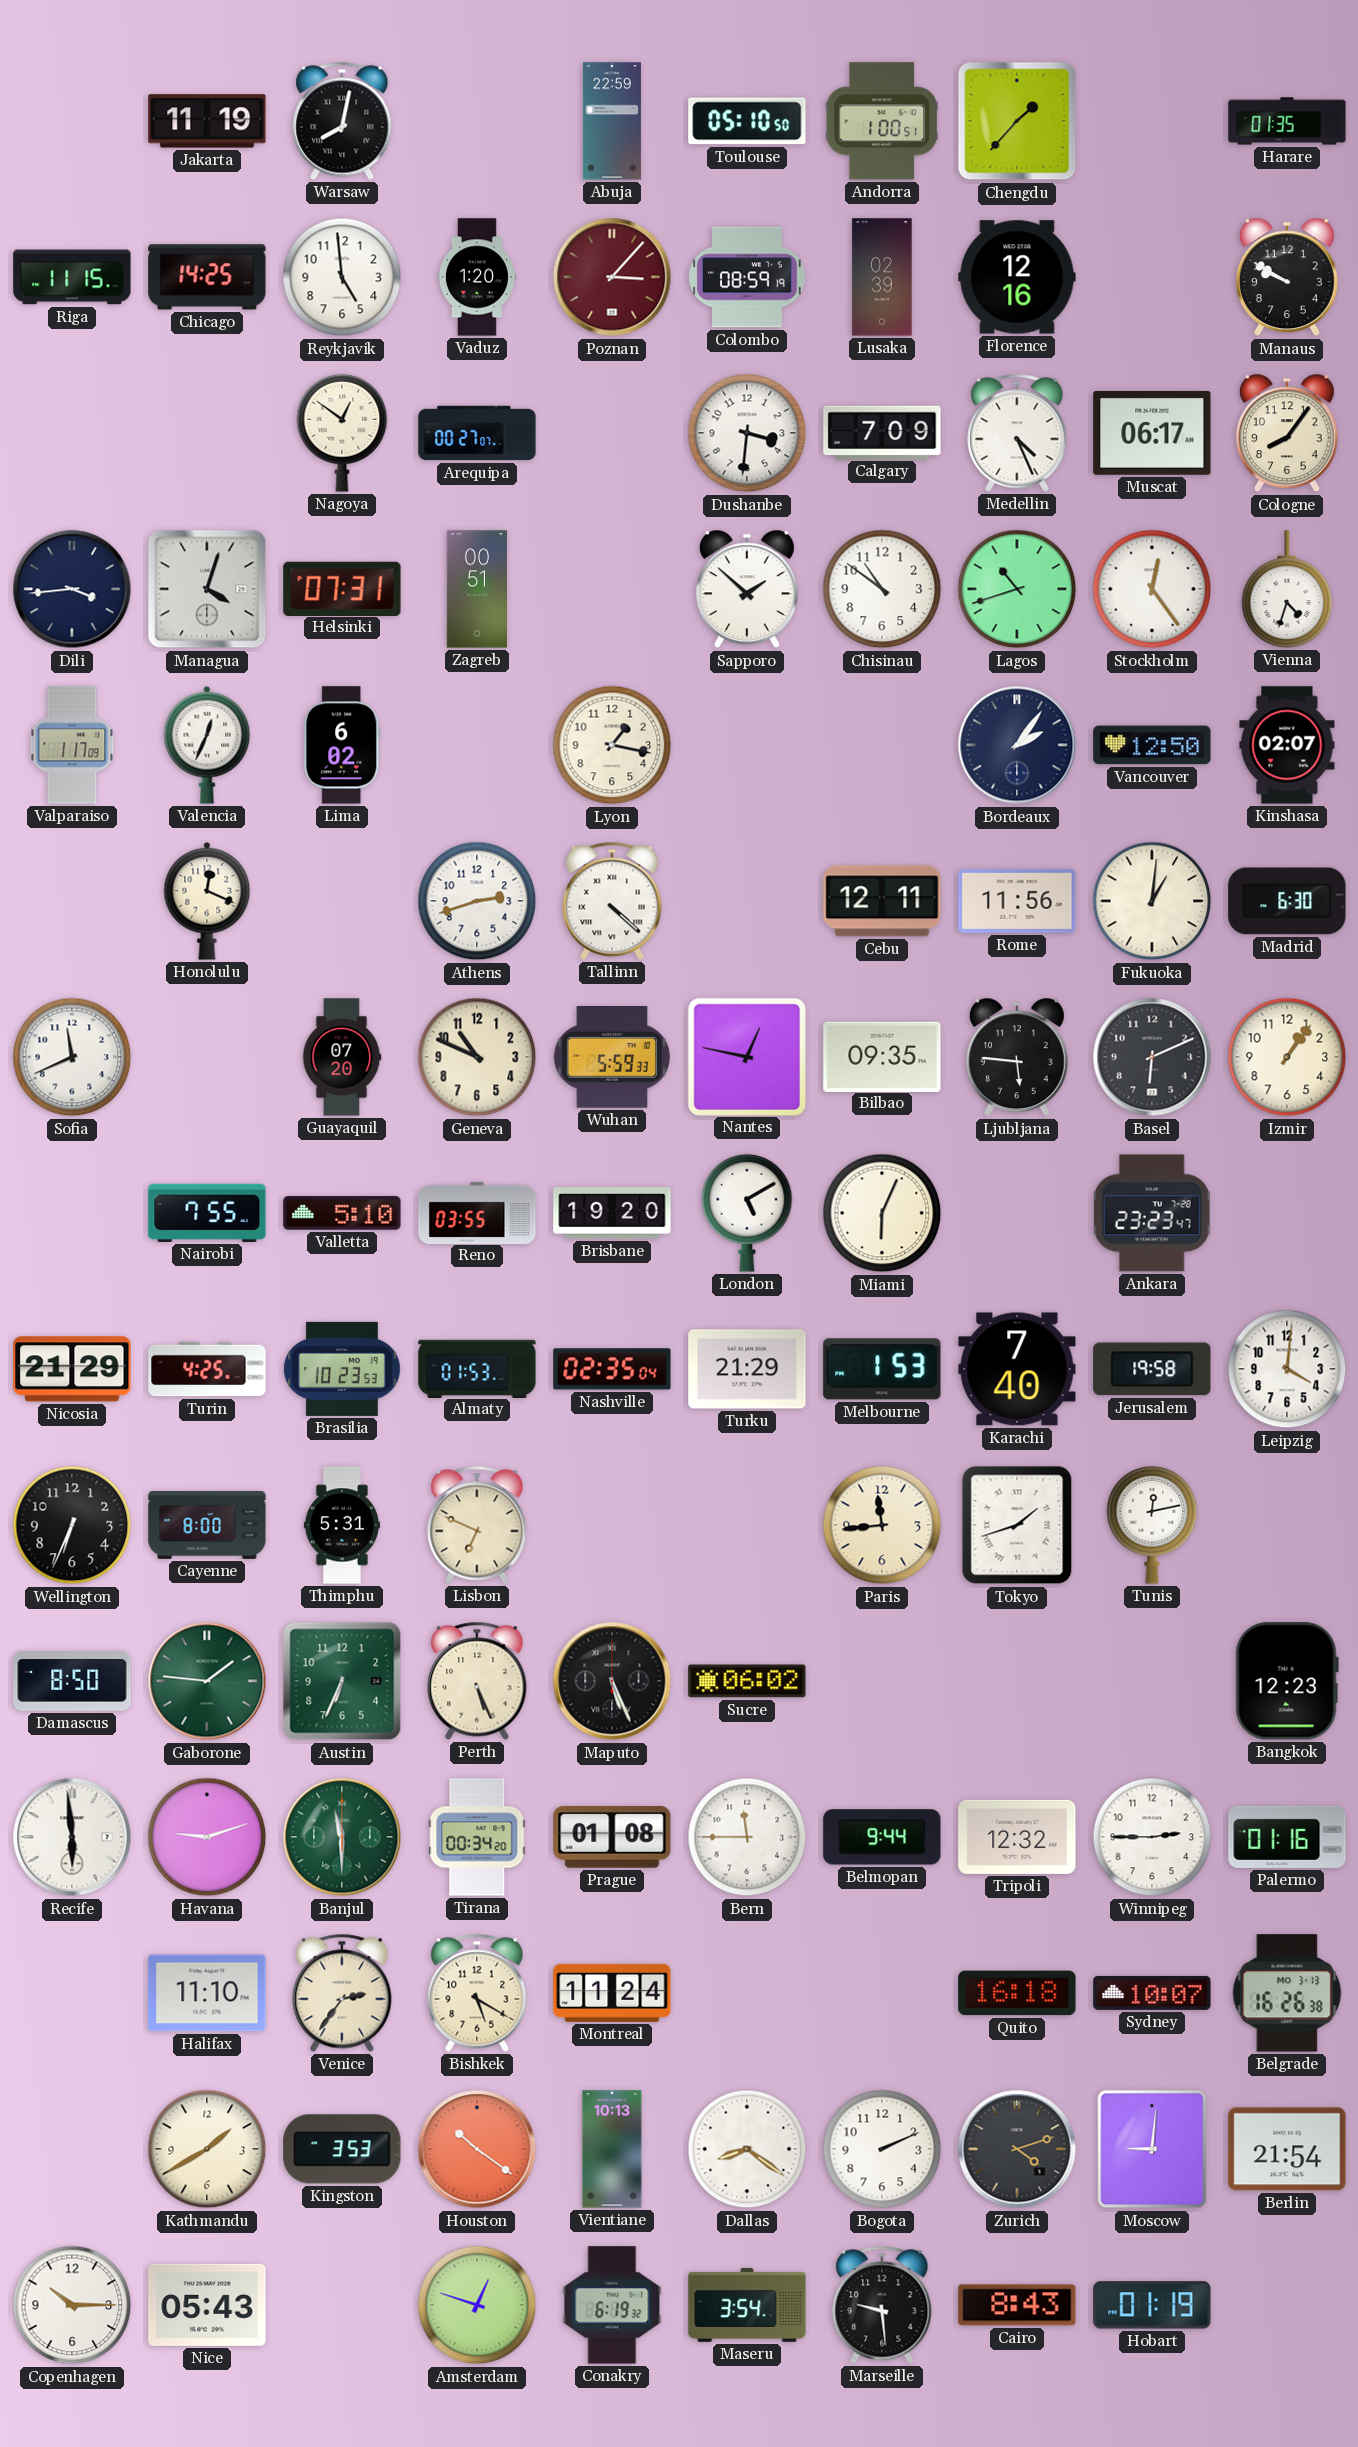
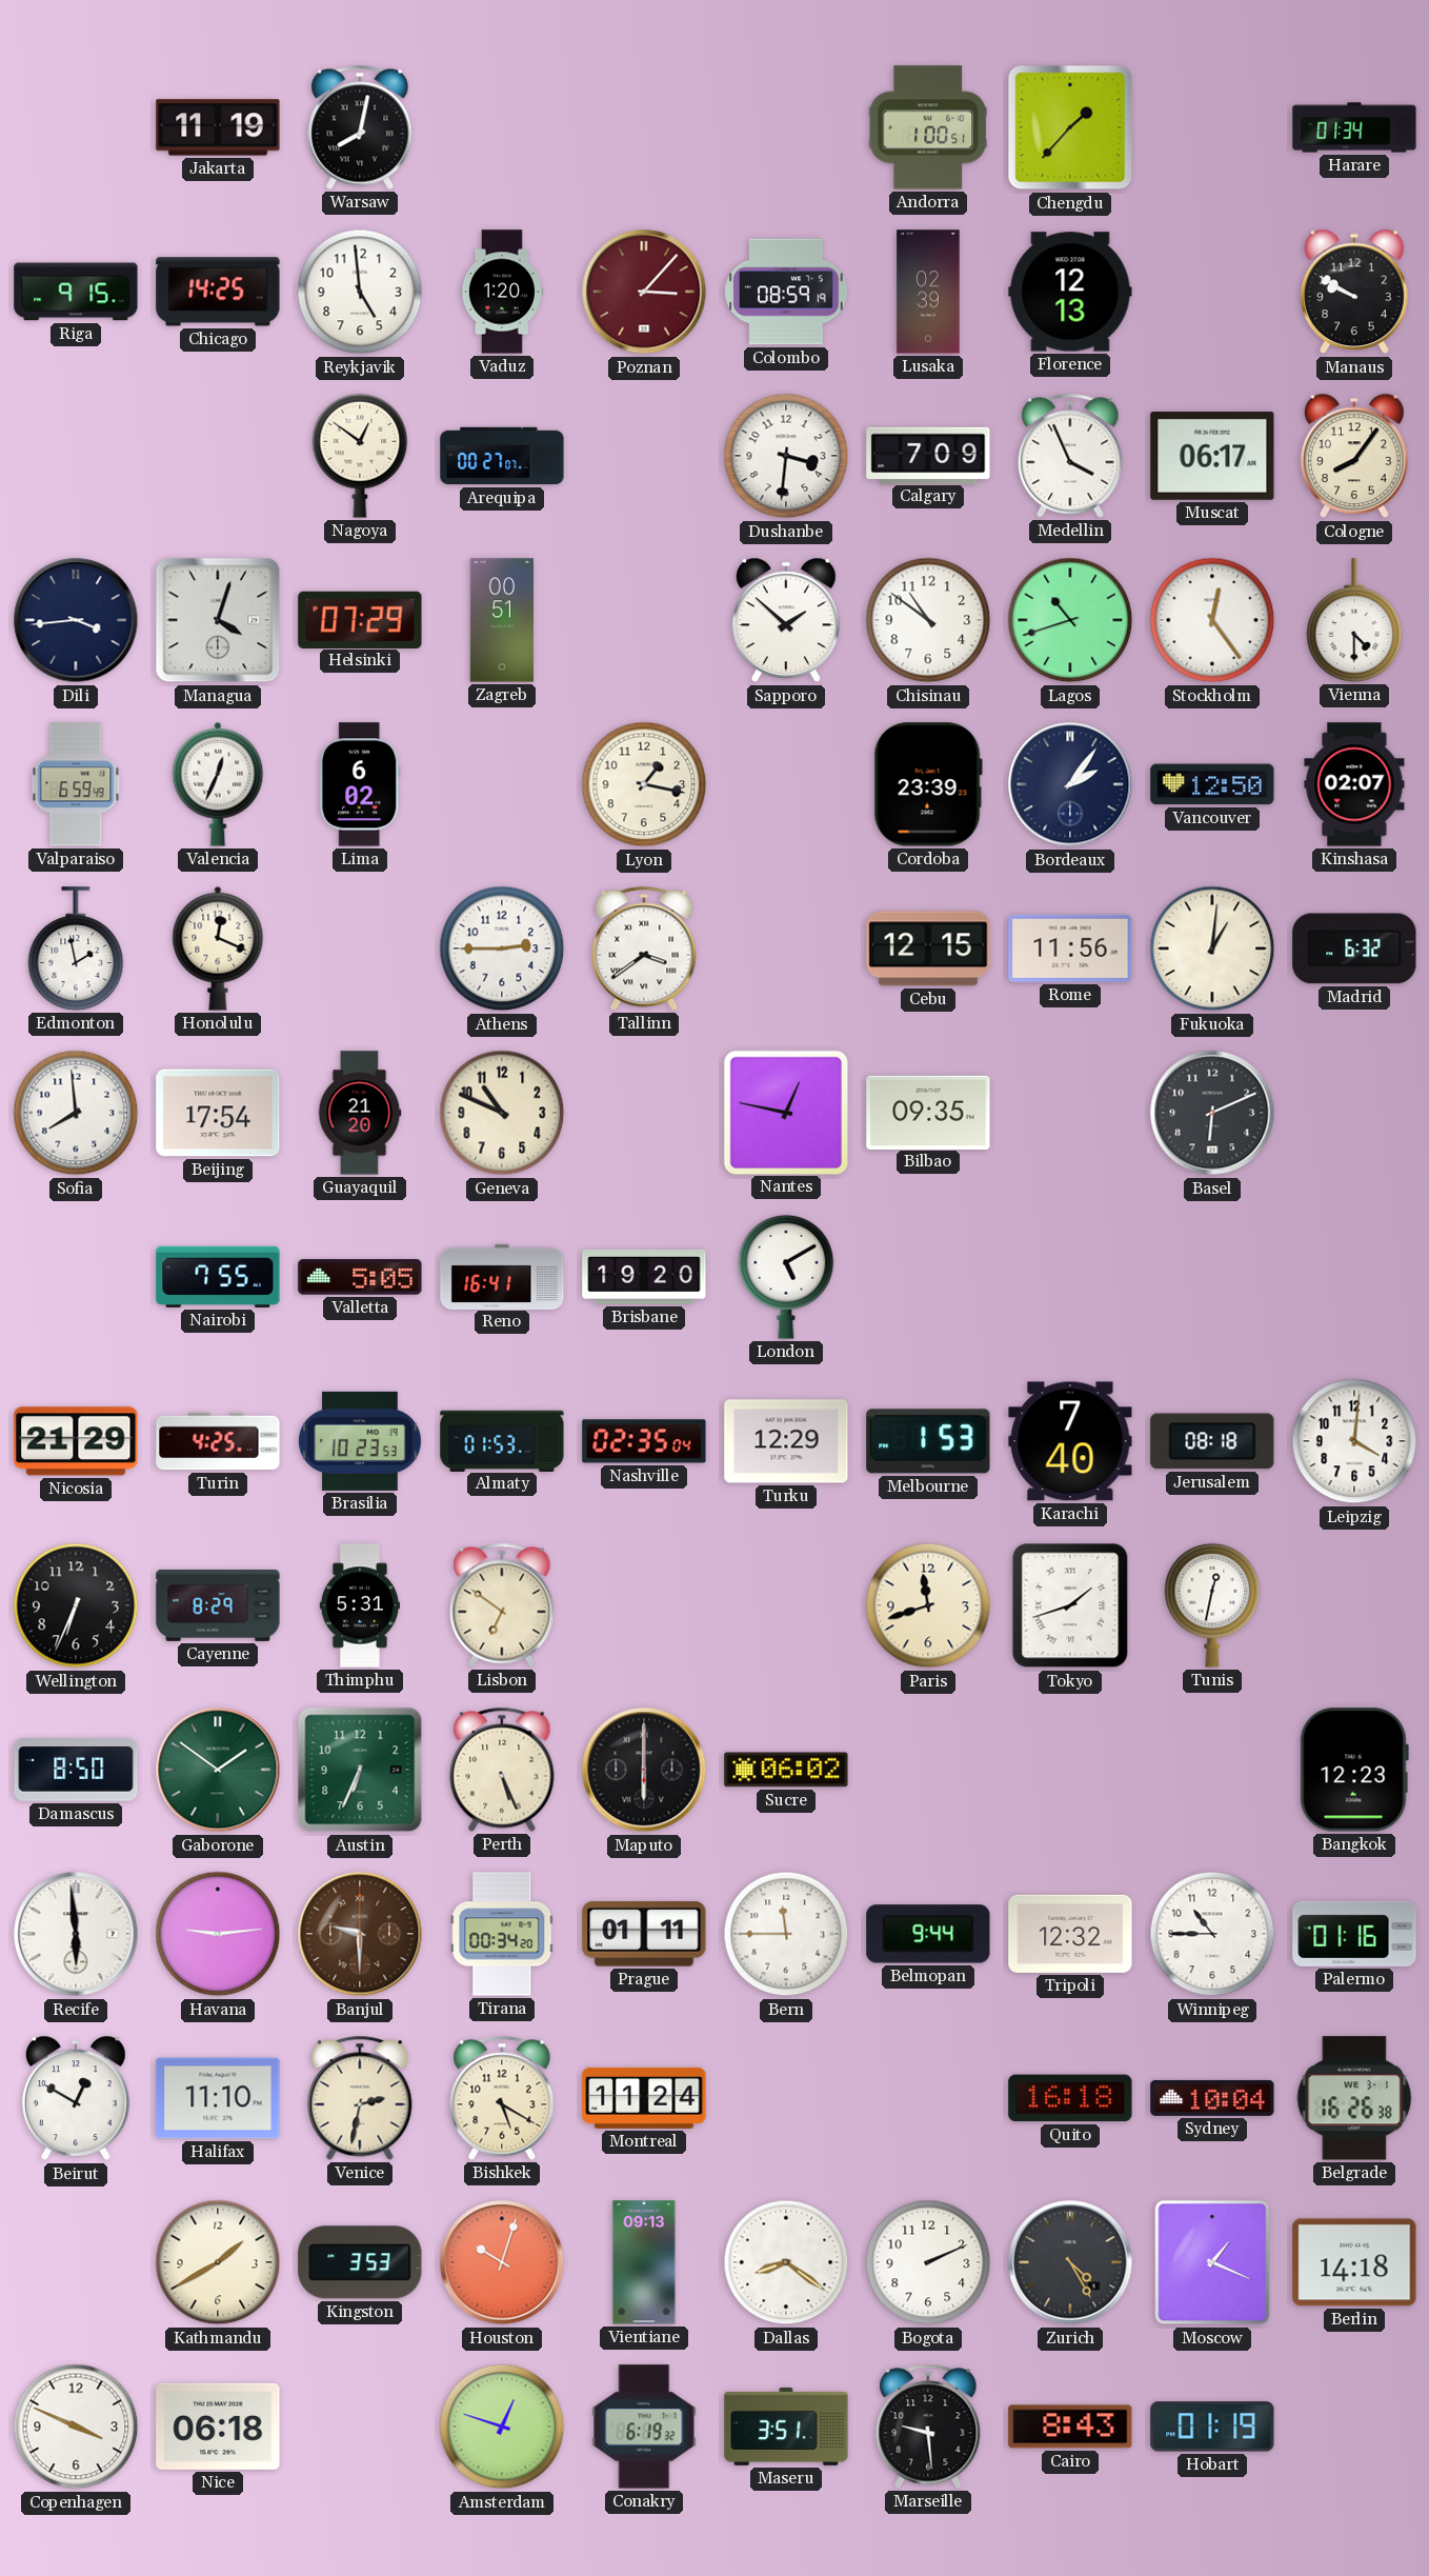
Abuja: 22:59 -> none (612, 121)
Toulouse: 05:10 -> none (747, 121)
Harare: 01:35 -> 01:34 (1354, 127)
Riga: 11:15 -> 9:15 (76, 292)
Florence: 12:16 -> 12:13 (1070, 292)
Medellin: 4:26 -> 3:56 (1070, 456)
Helsinki: 07:31 -> 07:29 (360, 619)
Vienna: 4:33 -> 4:30 (1354, 620)
Valparaiso: 1:17 -> 6:59 (76, 784)
Cordoba: none -> 23:39 (928, 784)
Edmonton: none -> 1:58 (76, 948)
Athens: 2:42 -> 2:45 (502, 948)
Tallinn: 4:22 -> 3:39 (644, 948)
Cebu: 12:11 -> 12:15 (928, 948)
Madrid: 6:30 -> 6:32 (1354, 948)
Sofia: 11:41 -> 7:59 (76, 1113)
Beijing: none -> 17:54 (218, 1113)
Guayaquil: 07:20 -> 21:20 (360, 1113)
Wuhan: 5:59 -> none (612, 1058)
Ljubljana: 5:46 -> none (1017, 1057)
Izmir: 1:06 -> none (1287, 1057)
Valletta: 5:10 -> 5:05 (360, 1277)
Reno: 03:55 -> 16:41 (502, 1276)
Miami: 6:04 -> none (882, 1213)
Ankara: 23:23 -> none (1152, 1213)
Turku: 21:29 -> 12:29 (786, 1441)
Jerusalem: 19:58 -> 08:18 (1212, 1441)
Cayenne: 8:00 -> 8:29 (218, 1605)
Lisbon: 6:49 -> 6:51 (502, 1605)
Paris: 11:44 -> 11:42 (928, 1605)
Tunis: 12:13 -> 12:32 (1212, 1605)
Gaborone: 1:46 -> 1:51 (218, 1770)
Maputo: 5:26 -> 6:00 (644, 1770)
Havana: 9:12 -> 9:14 (218, 1934)
Banjul: 11:30 -> 9:30 (360, 1934)
Banjul dial: green -> brown (360, 1934)
Prague: 01:08 -> 01:11 (644, 1934)
Winnipeg: 2:45 -> 10:45 (1212, 1934)
Beirut: none -> 12:50 (76, 2098)
Venice: 2:36 -> 2:32 (360, 2098)
Sydney: 10:07 -> 10:04 (1212, 2098)
Belgrade date: MO 3-13 -> WE 3-1 (1354, 2098)
Houston: 10:21 -> 10:03 (502, 2262)
Vientiane: 10:13 -> 09:13 (644, 2262)
Zurich: 4:12 -> 4:25 (1070, 2262)
Moscow: 9:01 -> 1:19 (1212, 2262)
Berlin: 21:54 -> 14:18 (1354, 2262)
Copenhagen: 10:15 -> 3:49 (76, 2427)
Nice: 05:43 -> 06:18 (218, 2427)
Maseru: 3:54 -> 3:51 (786, 2427)
